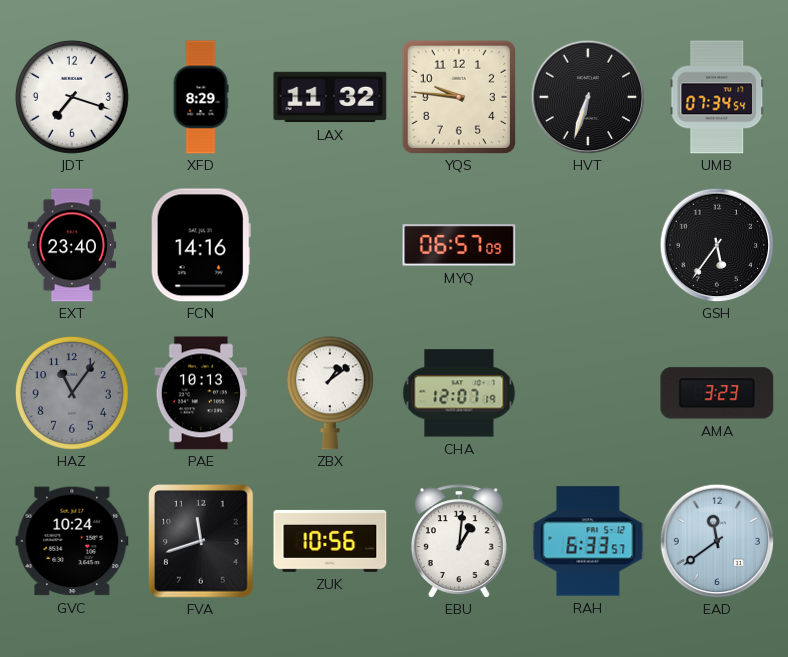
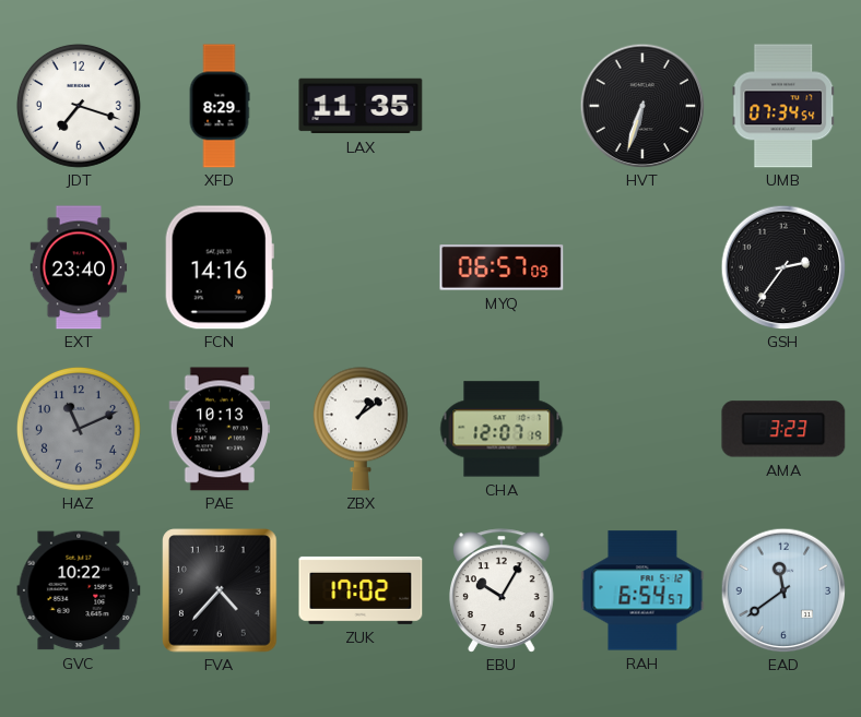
LAX: 11:32 -> 11:35 (361, 106)
YQS: 9:46 -> none (458, 96)
GSH: 5:36 -> 2:36 (783, 267)
HAZ: 11:06 -> 11:11 (79, 429)
GVC: 10:24 -> 10:22 (79, 590)
FVA: 11:42 -> 4:37 (220, 590)
ZUK: 10:56 -> 17:02 (361, 590)
EBU: 1:01 -> 10:05 (502, 590)
RAH: 6:33 -> 6:54 (642, 590)
